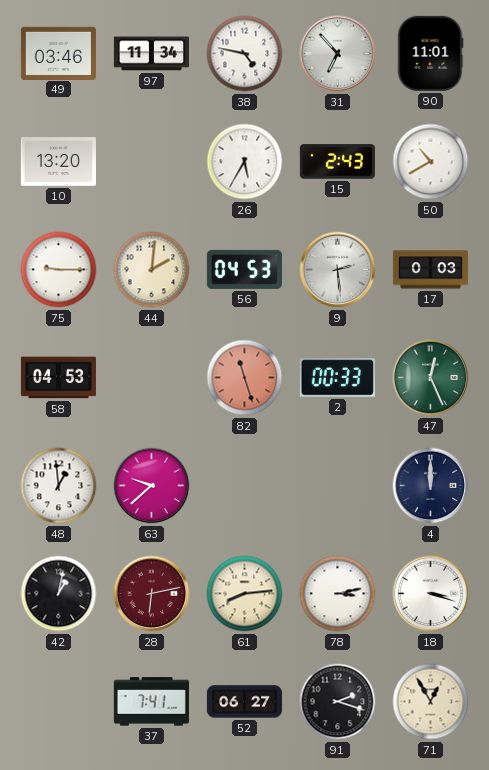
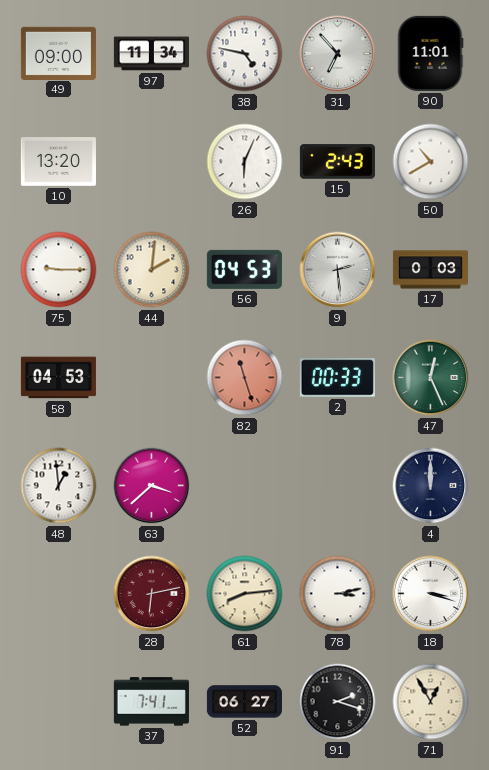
49: 03:46 -> 09:00 (58, 53)
26: 5:35 -> 6:04 (245, 162)
63: 9:38 -> 3:38 (152, 486)
42: 1:02 -> none (59, 594)
